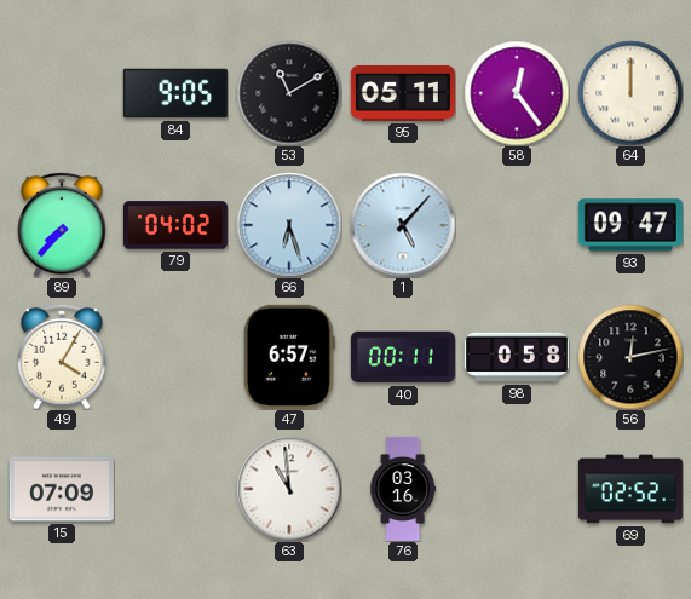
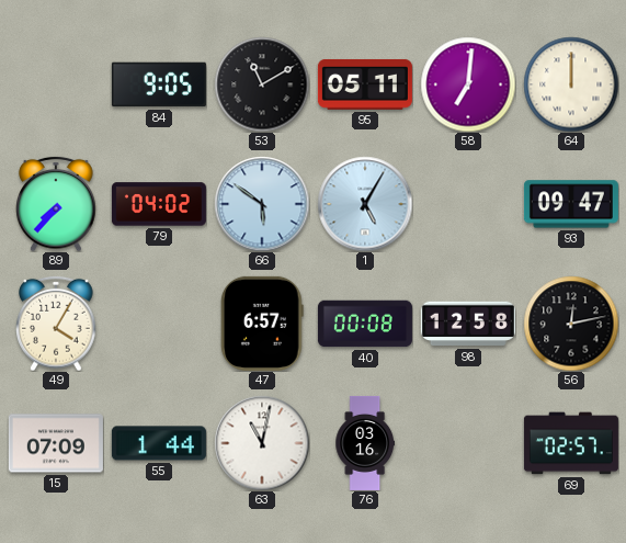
58: 12:24 -> 7:01 (468, 84)
66: 6:27 -> 5:51 (262, 204)
1: 5:07 -> 5:05 (365, 204)
40: 00:11 -> 00:08 (365, 324)
98: 0:58 -> 12:58 (468, 324)
55: none -> 1:44 (159, 443)
63: 10:59 -> 11:02 (262, 443)
69: 02:52 -> 02:57 (571, 443)
